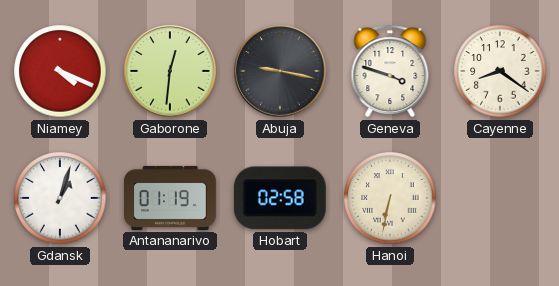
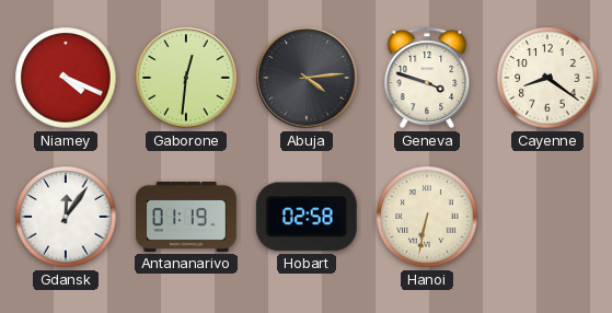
Abuja: 9:17 -> 4:14 (307, 78)
Gdansk: 1:03 -> 12:06 (66, 217)
